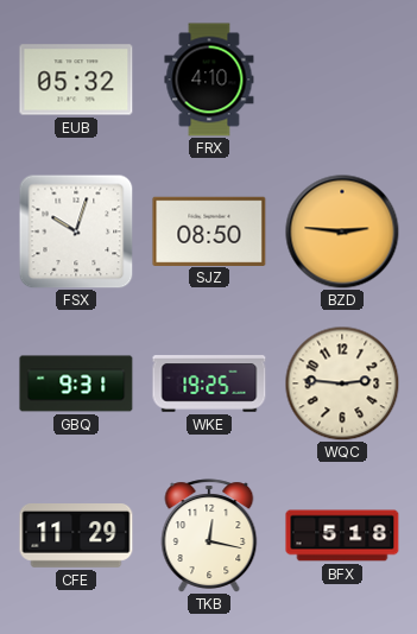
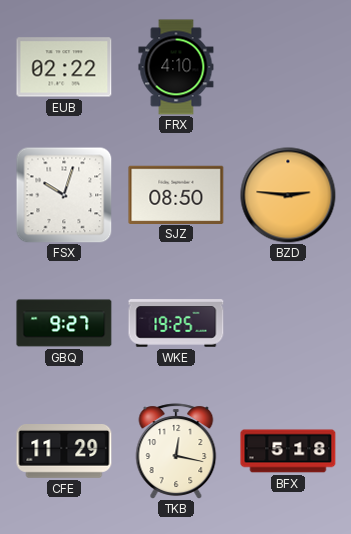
EUB: 05:32 -> 02:22 (64, 67)
GBQ: 9:31 -> 9:27 (64, 323)
WQC: 2:46 -> none (342, 383)
